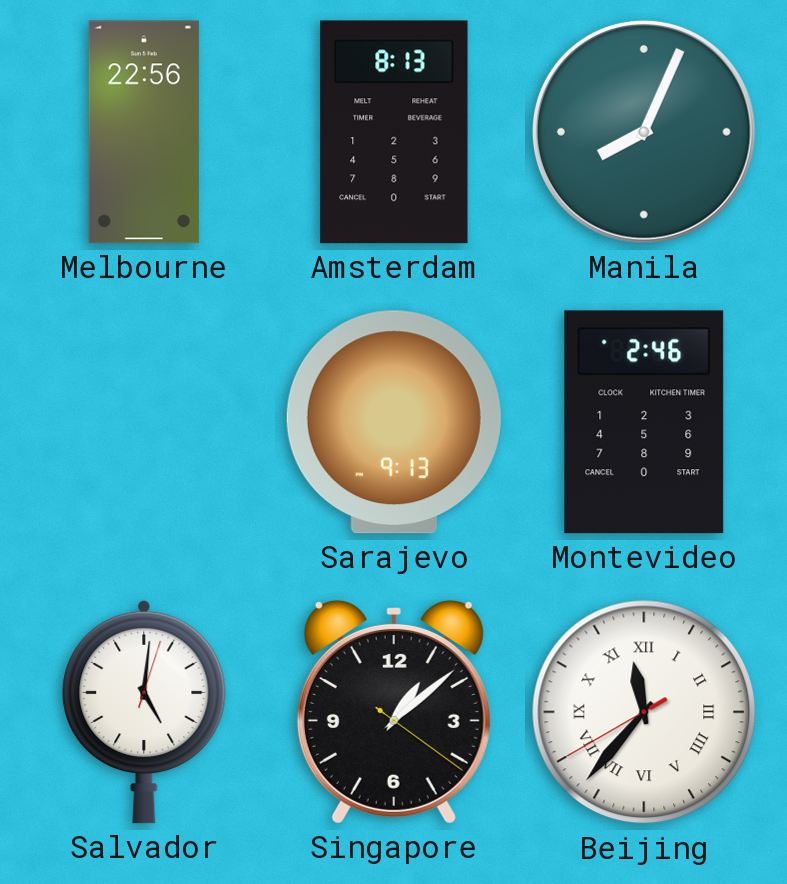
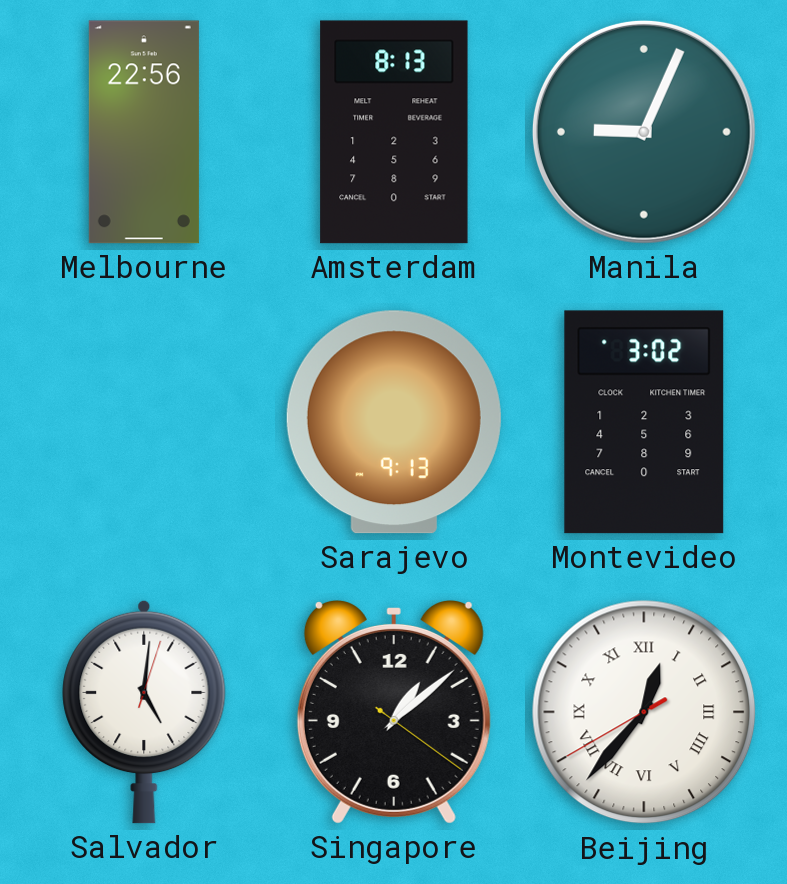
Manila: 8:04 -> 9:04 (644, 132)
Montevideo: 2:46 -> 3:02 (644, 422)
Beijing: 11:36 -> 12:36 (644, 712)
